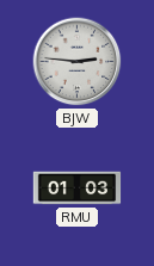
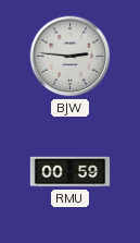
RMU: 01:03 -> 00:59 (71, 172)
